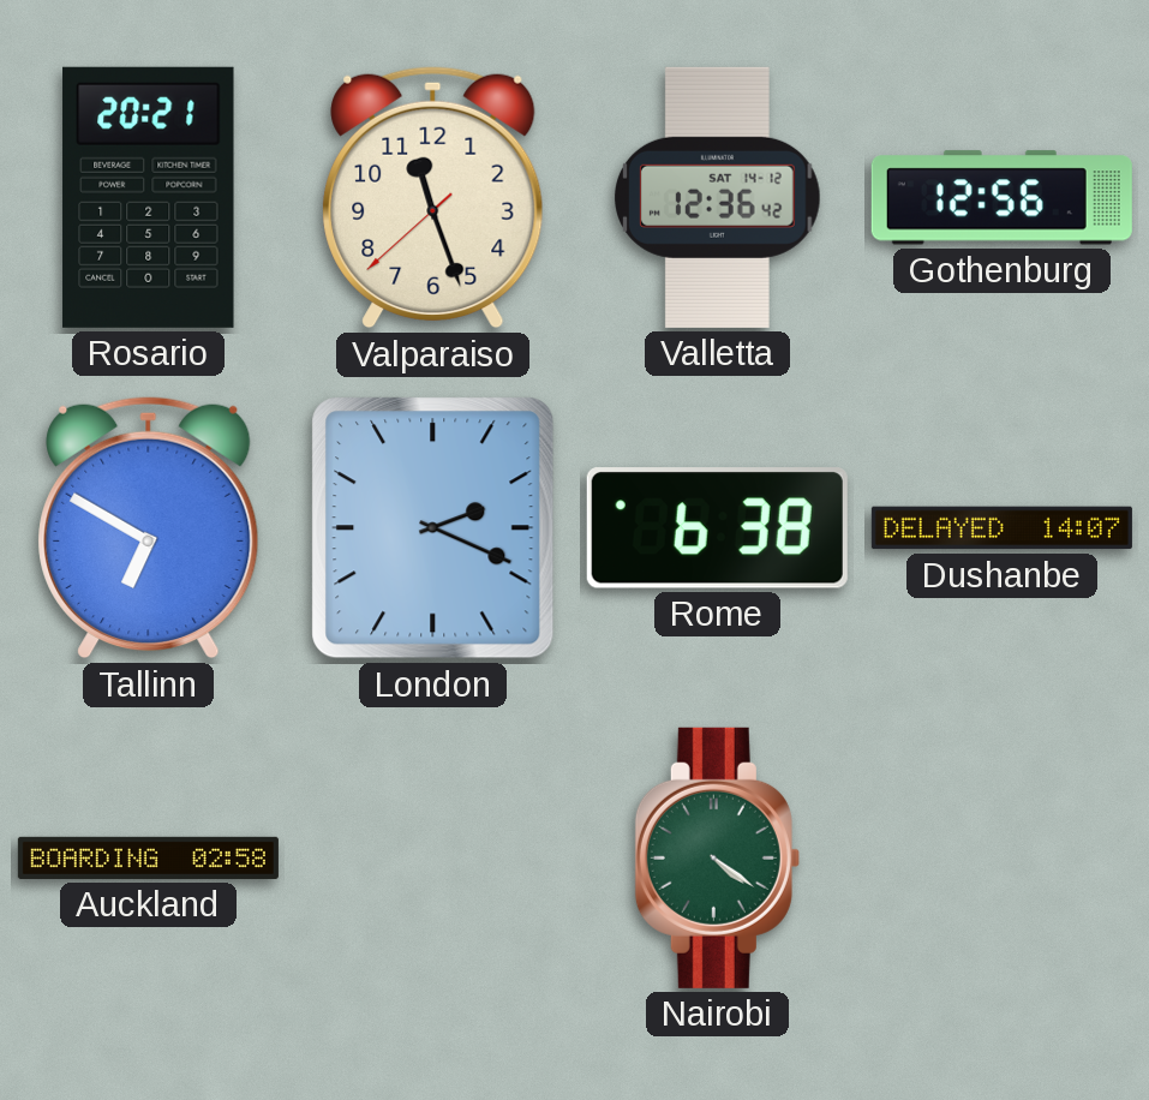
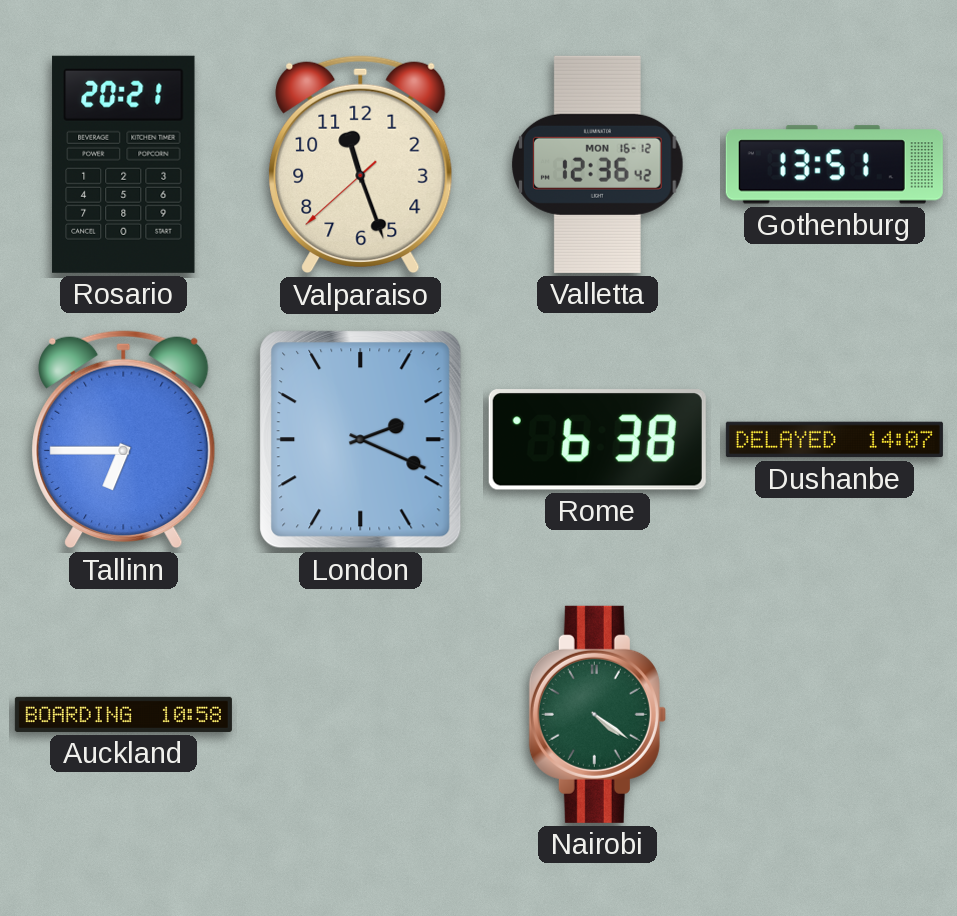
Valletta date: SAT 14-12 -> MON 16-12 (598, 164)
Gothenburg: 12:56 -> 13:51 (834, 165)
Tallinn: 6:50 -> 6:45 (124, 440)
Auckland: 02:58 -> 10:58 (123, 714)
